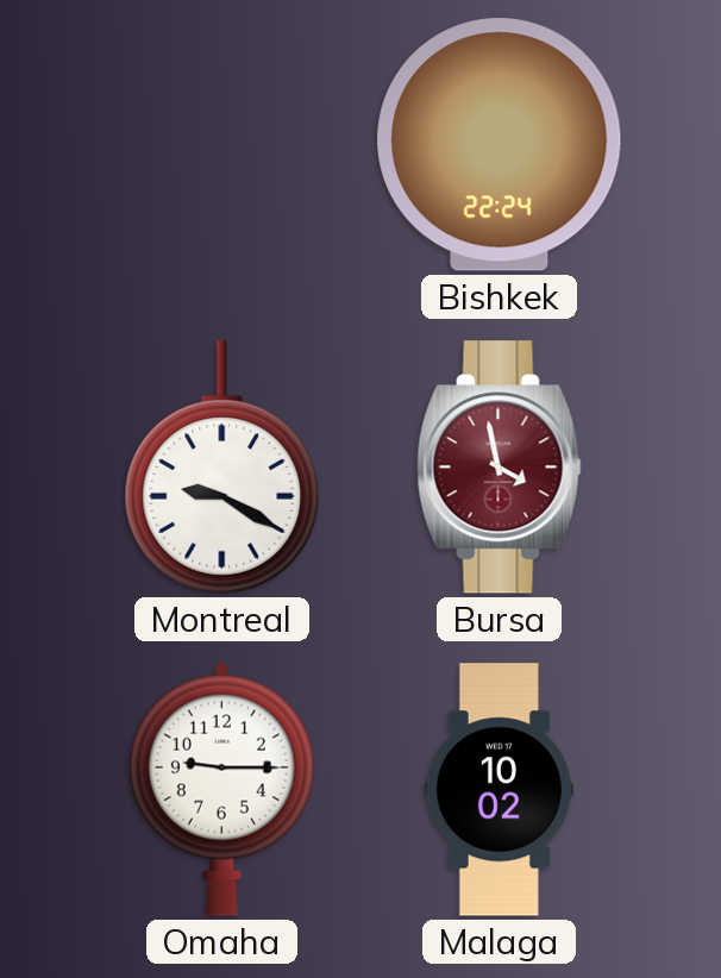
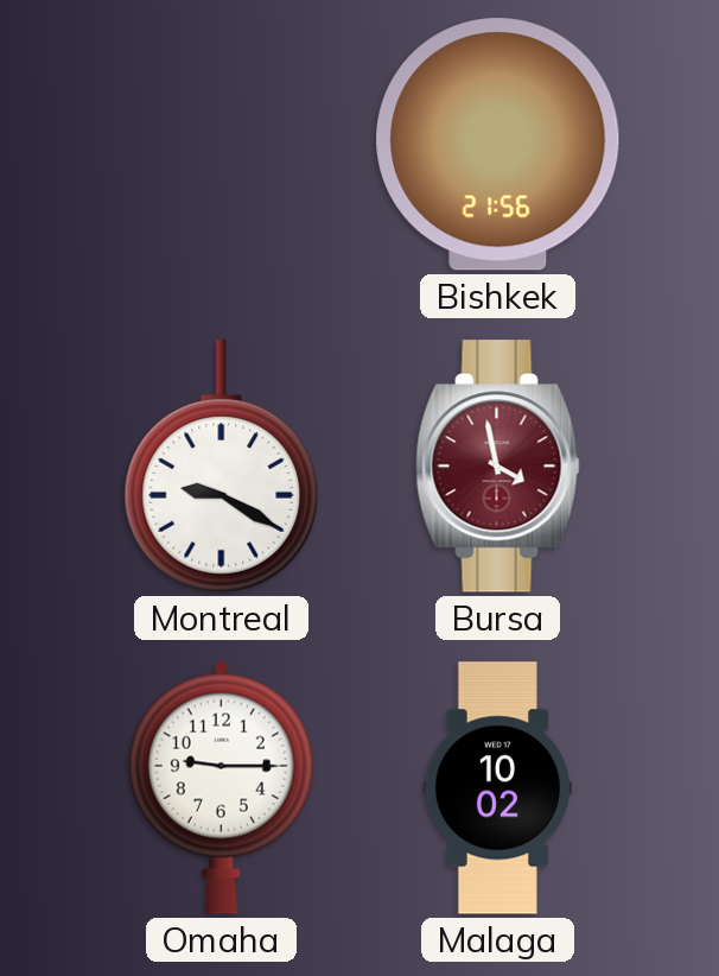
Bishkek: 22:24 -> 21:56 (498, 145)
